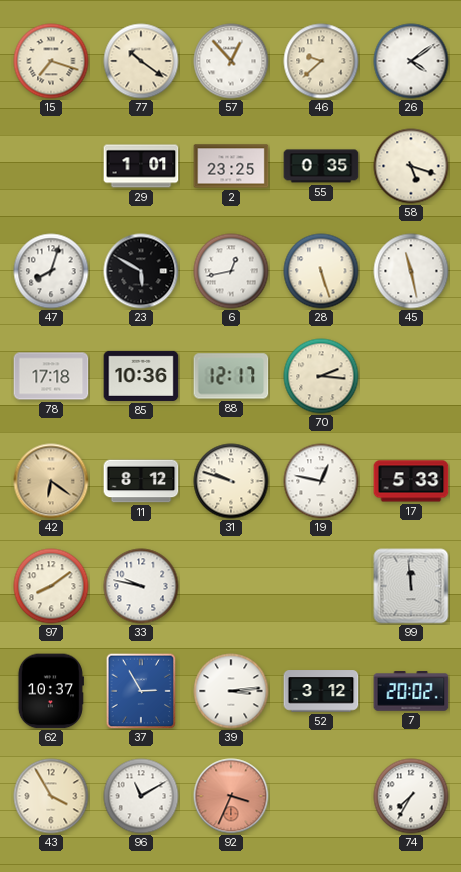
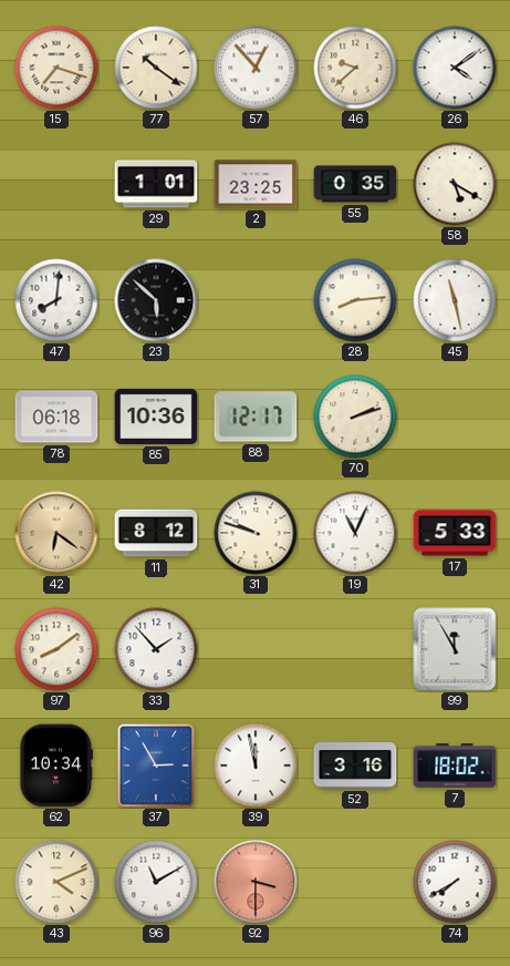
58: 5:18 -> 5:20 (455, 184)
47: 8:03 -> 8:01 (56, 300)
23: 5:50 -> 5:52 (156, 300)
6: 12:43 -> none (231, 271)
28: 5:27 -> 8:14 (355, 300)
78: 17:18 -> 06:18 (56, 417)
70: 2:16 -> 2:12 (355, 417)
19: 12:47 -> 11:04 (355, 533)
33: 9:47 -> 1:53 (156, 649)
99: 11:59 -> 11:55 (455, 649)
62: 10:37 -> 10:34 (56, 765)
39: 3:14 -> 11:58 (256, 765)
52: 3:12 -> 3:16 (355, 765)
7: 20:02 -> 18:02 (455, 767)
43: 3:55 -> 4:11 (56, 882)
92: 3:34 -> 3:30 (256, 882)
74: 7:35 -> 7:40 (455, 882)
